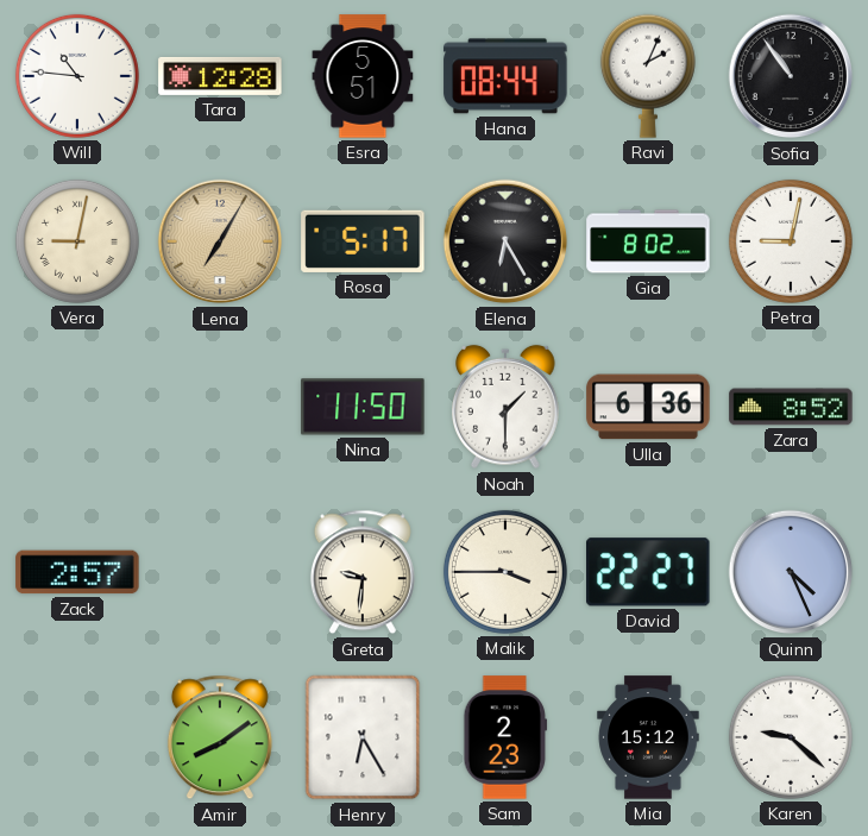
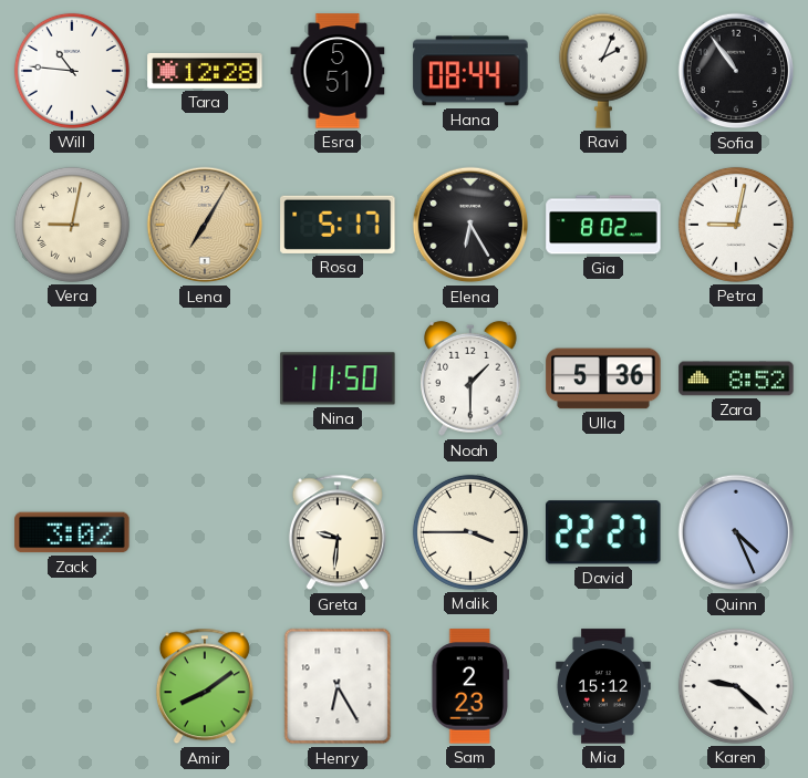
Ulla: 6:36 -> 5:36 (603, 378)
Zack: 2:57 -> 3:02 (72, 532)
